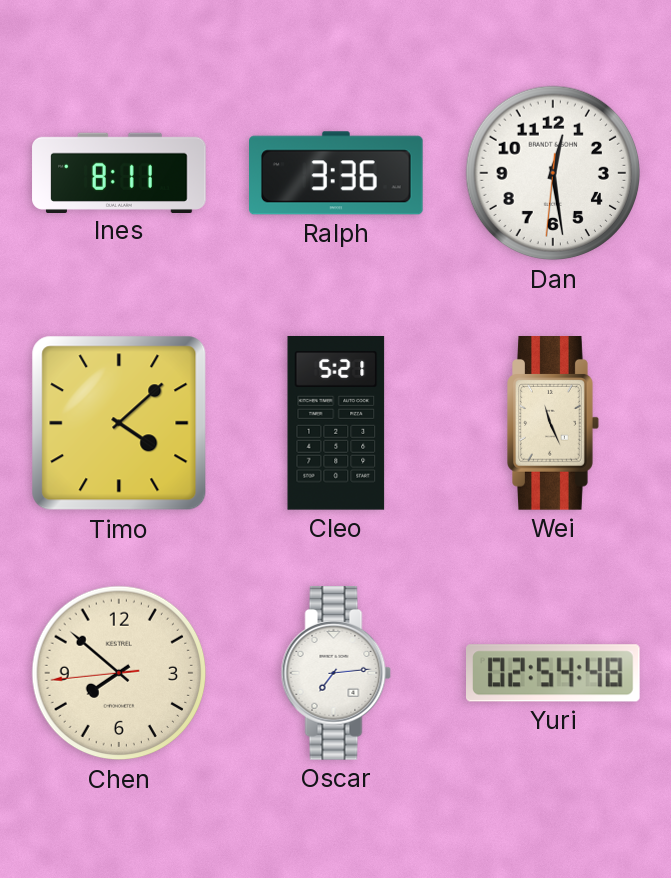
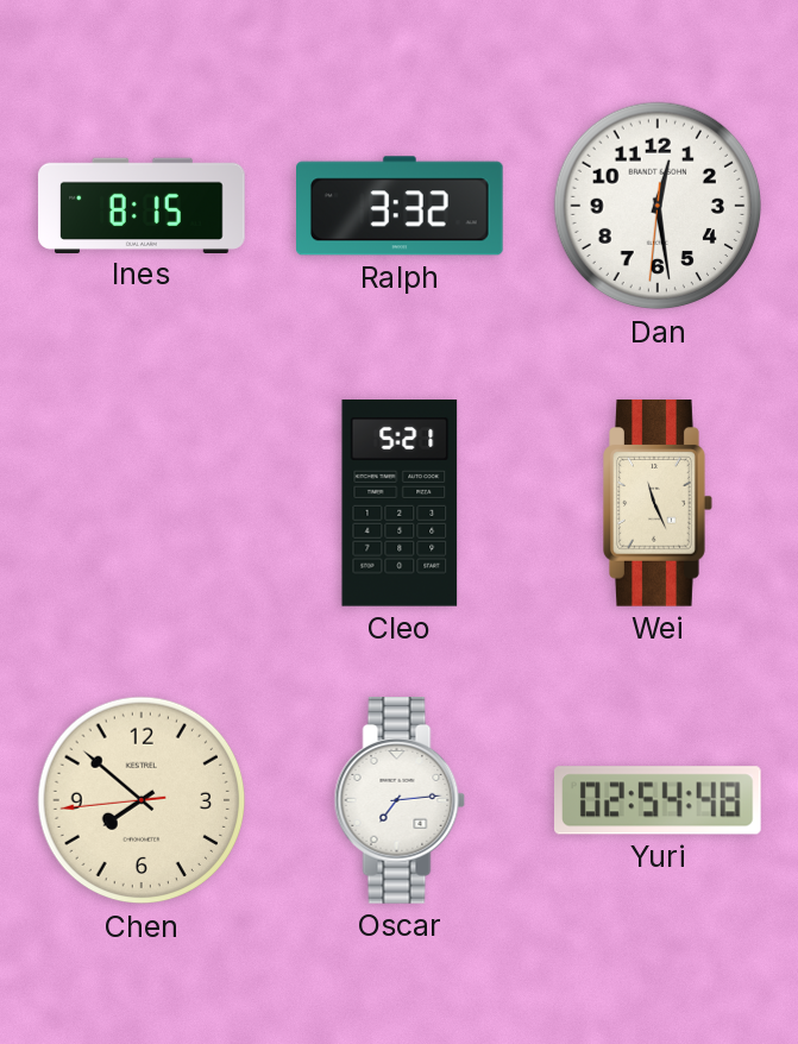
Ines: 8:11 -> 8:15 (142, 205)
Ralph: 3:36 -> 3:32 (401, 206)
Timo: 4:08 -> none (119, 423)
